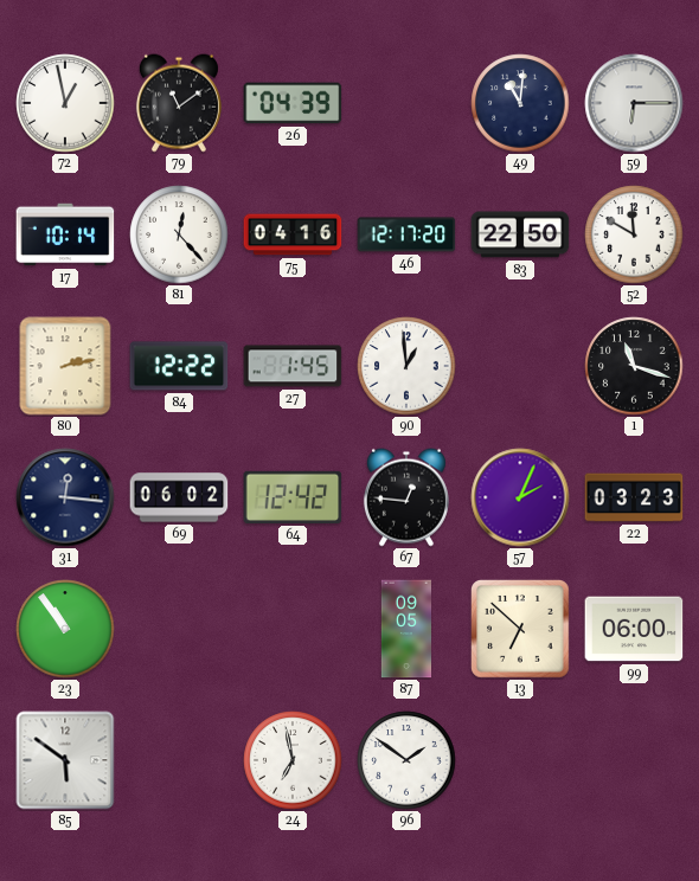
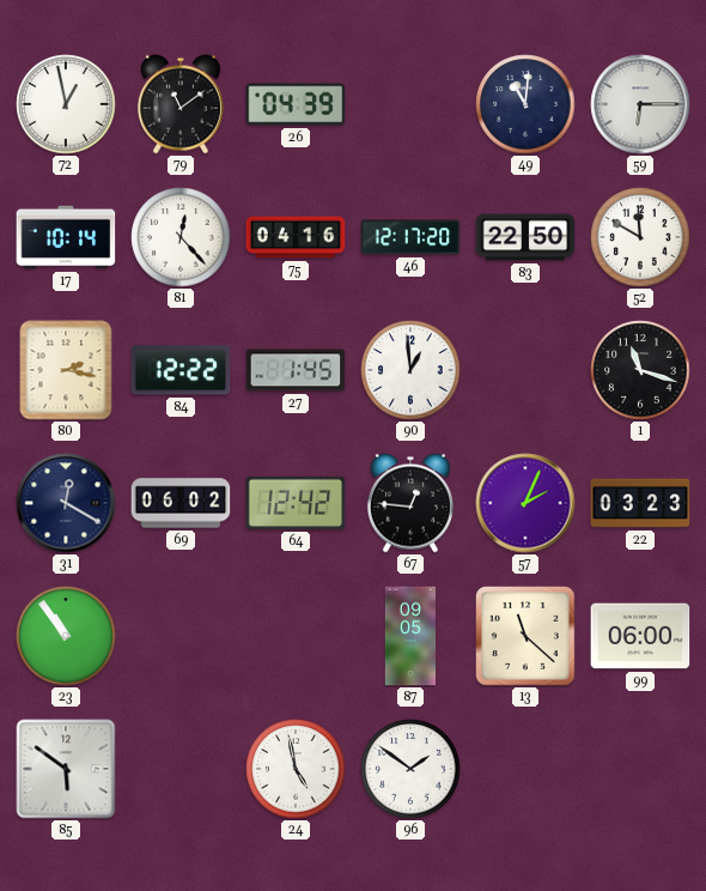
80: 2:13 -> 2:17 (66, 370)
31: 12:16 -> 12:20 (66, 503)
13: 6:52 -> 11:22 (527, 637)
24: 6:58 -> 4:58 (296, 769)
